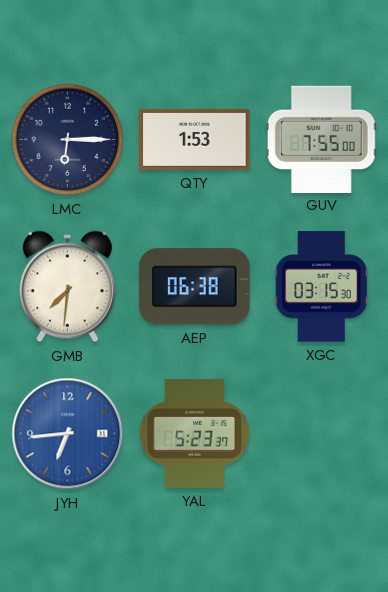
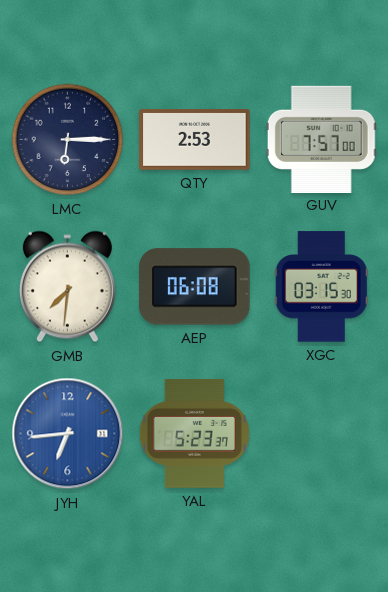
QTY: 1:53 -> 2:53 (195, 140)
GUV: 7:55 -> 7:57 (321, 139)
AEP: 06:38 -> 06:08 (195, 287)
